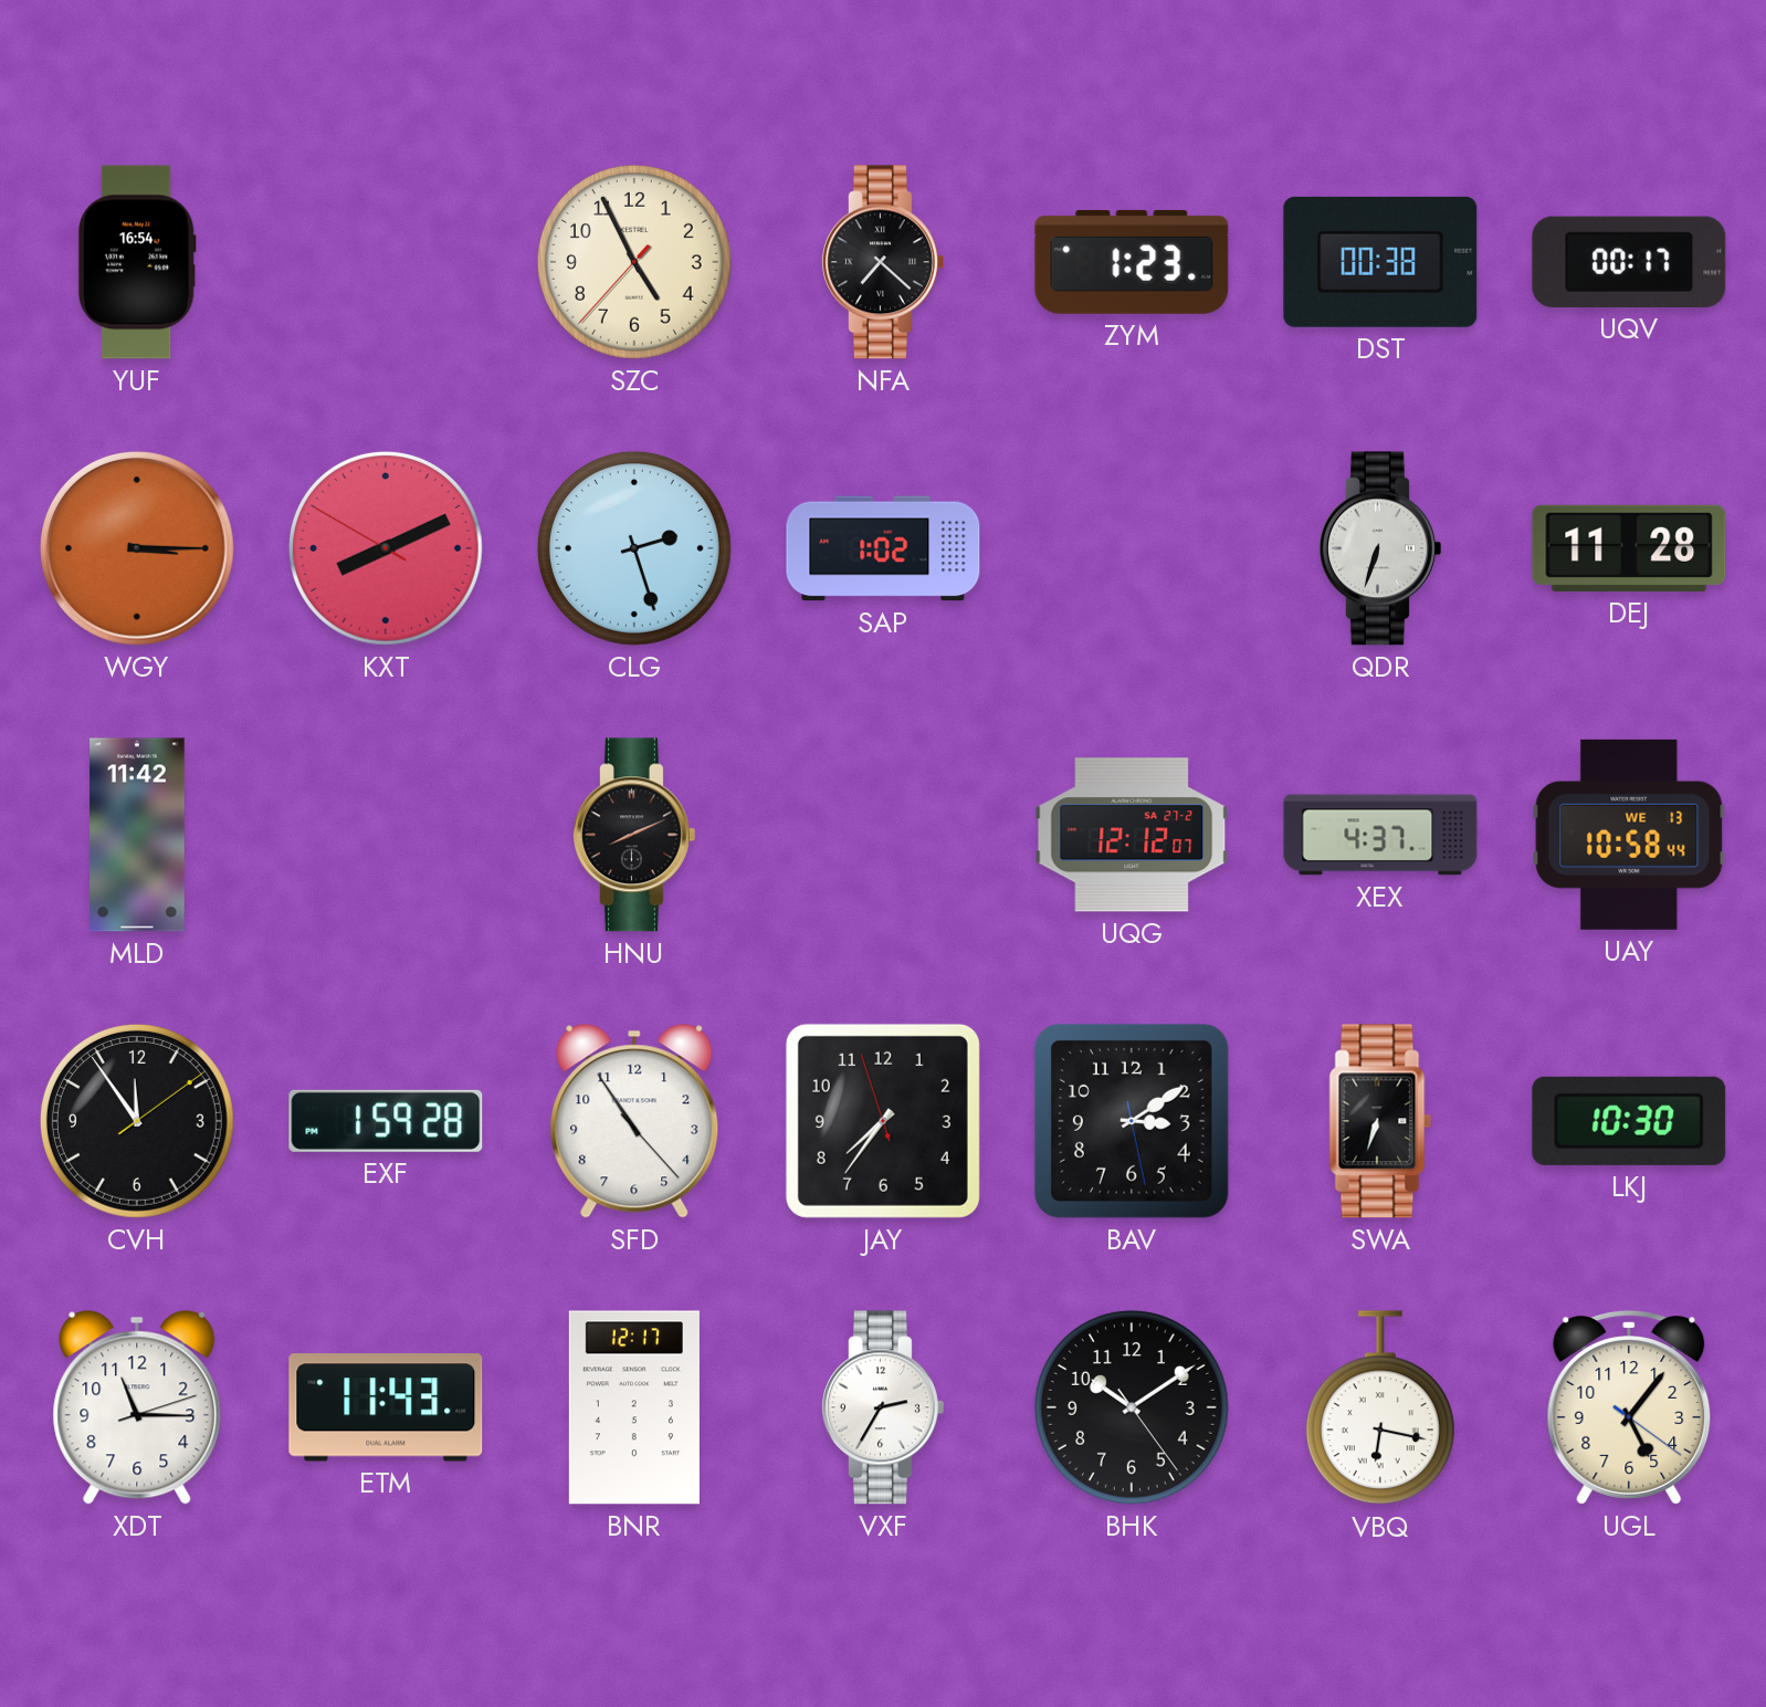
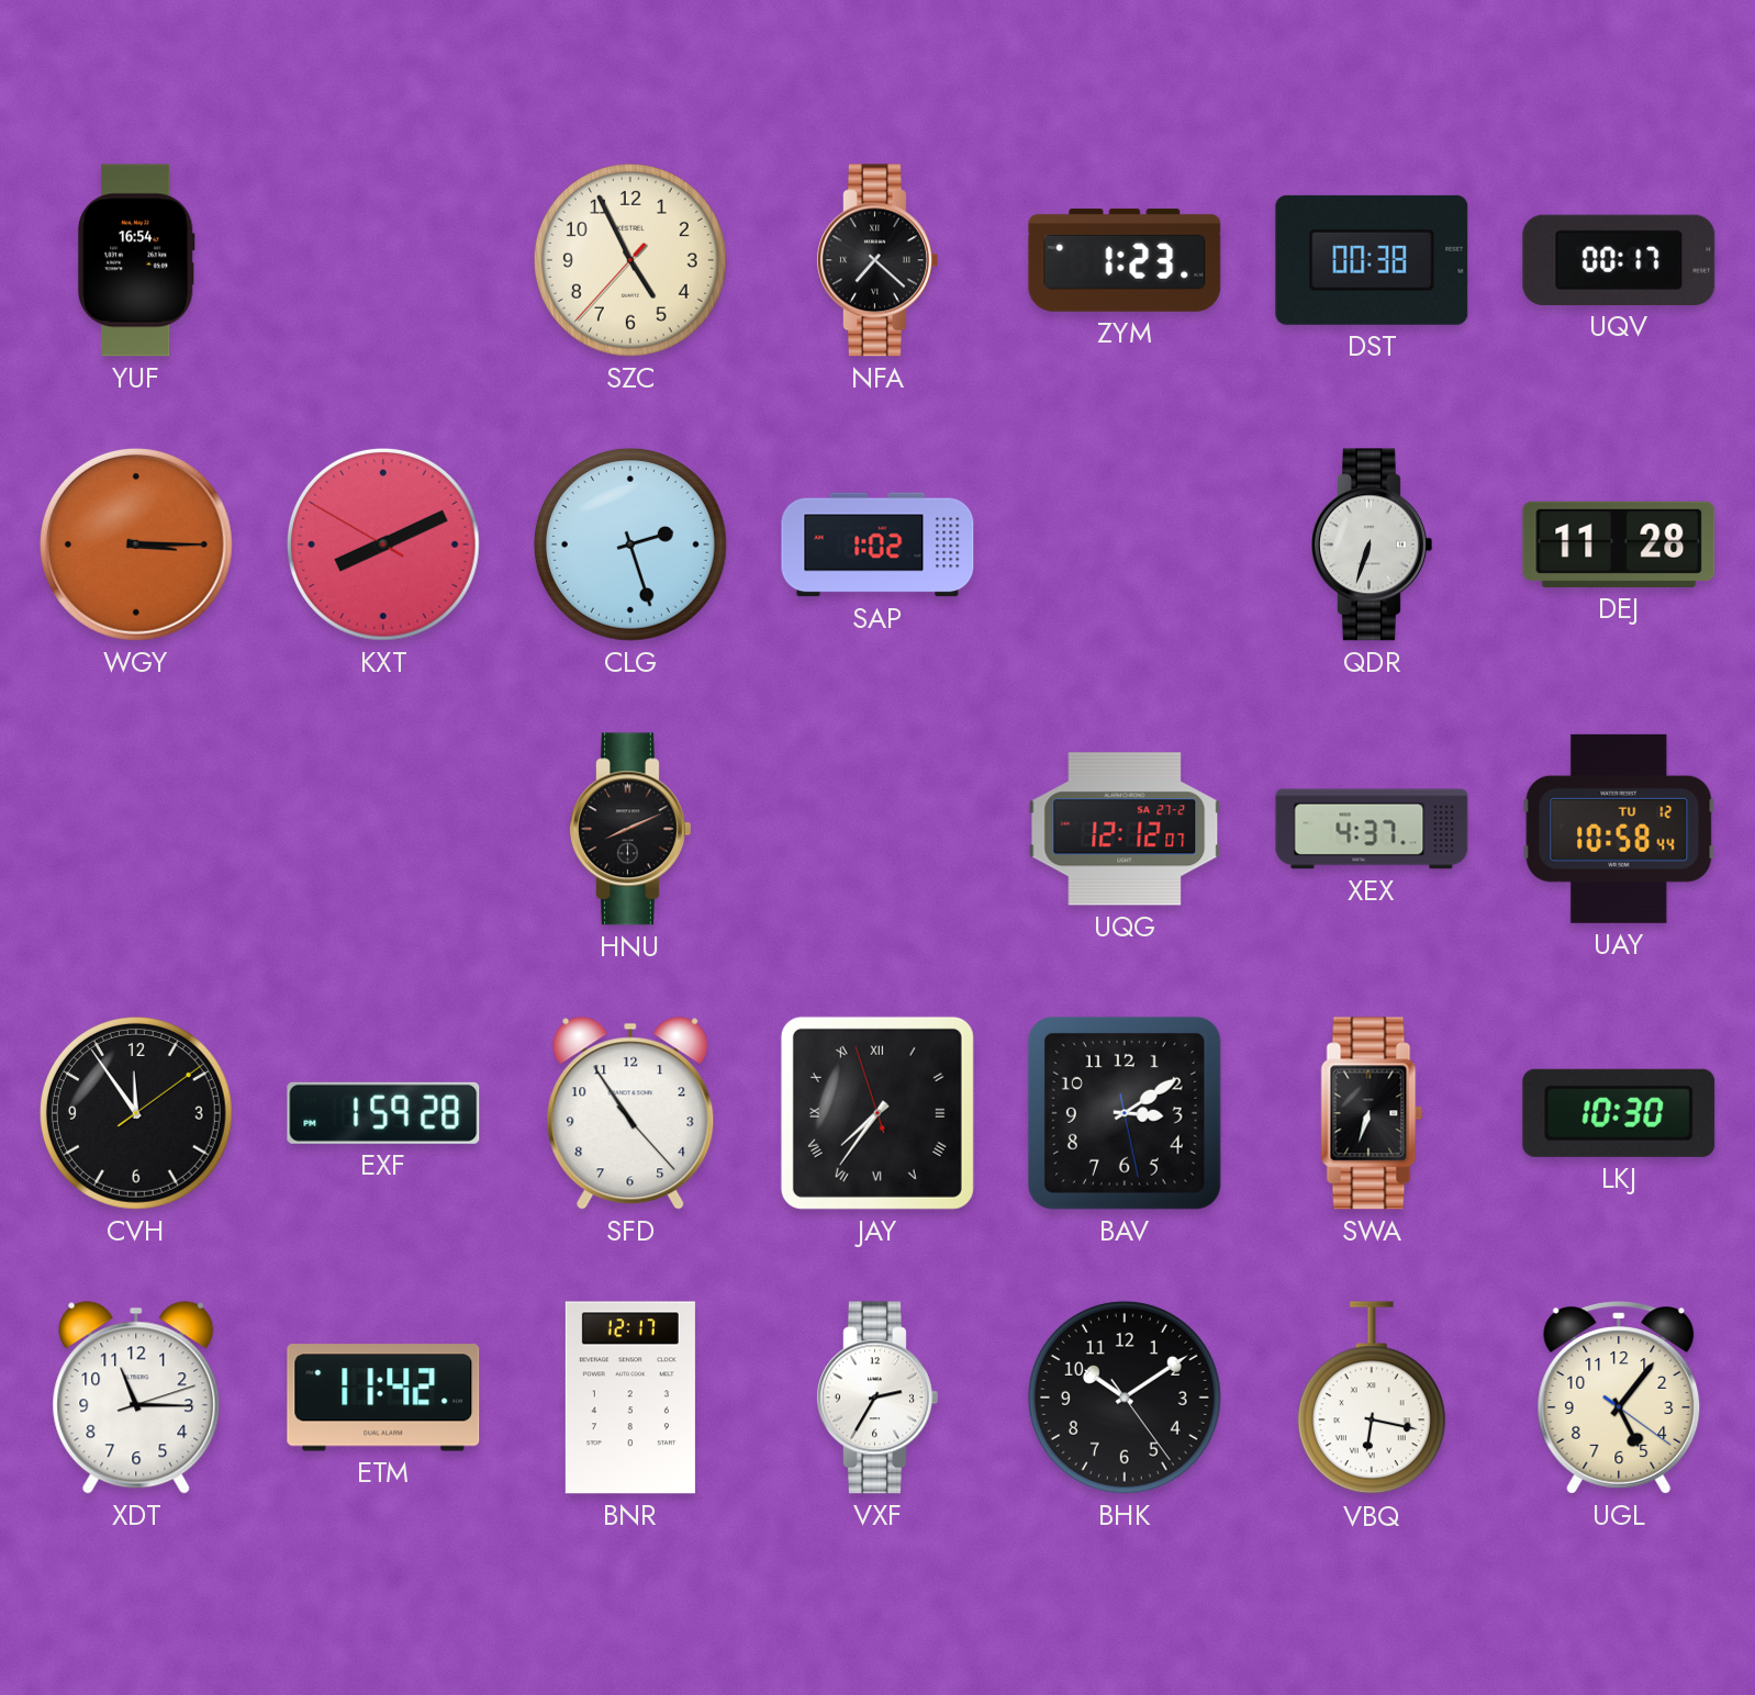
MLD: 11:42 -> none (138, 835)
UAY date: WE 13 -> TU 12 (1619, 829)
JAY numerals: Arabic -> Roman (877, 1113)
ETM: 11:43 -> 11:42 (383, 1397)
